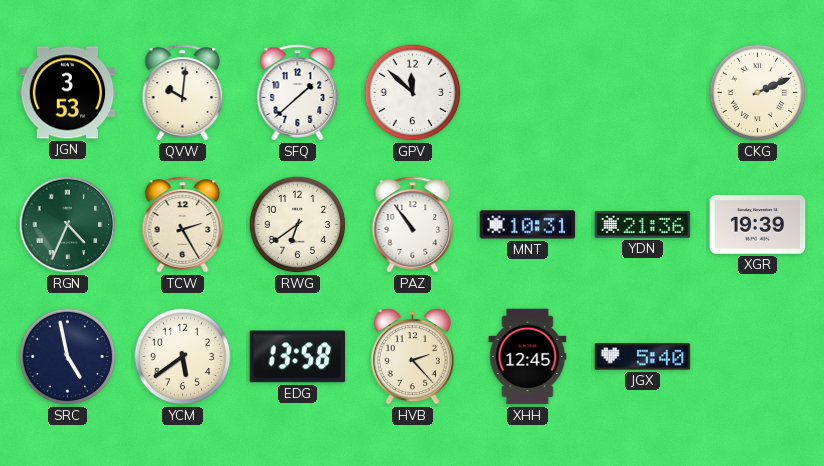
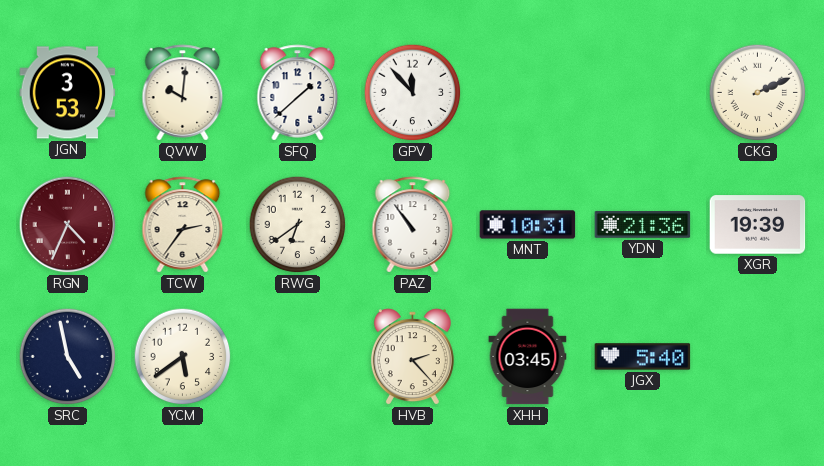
GPV: 11:52 -> 11:53 (413, 93)
RGN dial: green -> burgundy (68, 225)
TCW: 2:25 -> 2:36 (183, 225)
EDG: 13:58 -> none (298, 357)
XHH: 12:45 -> 03:45 (528, 357)
